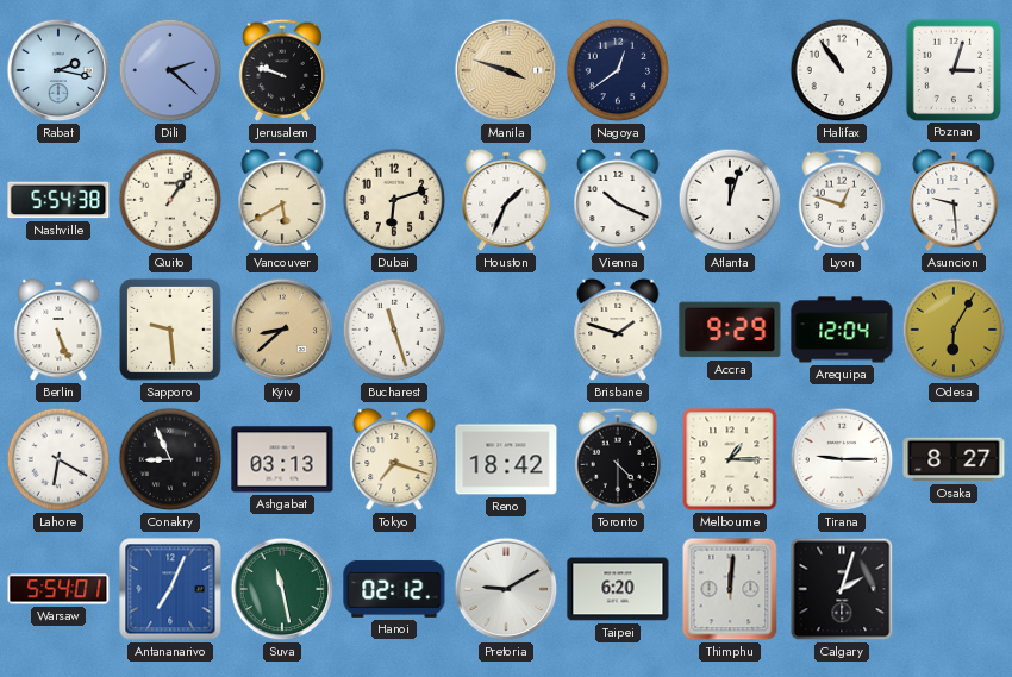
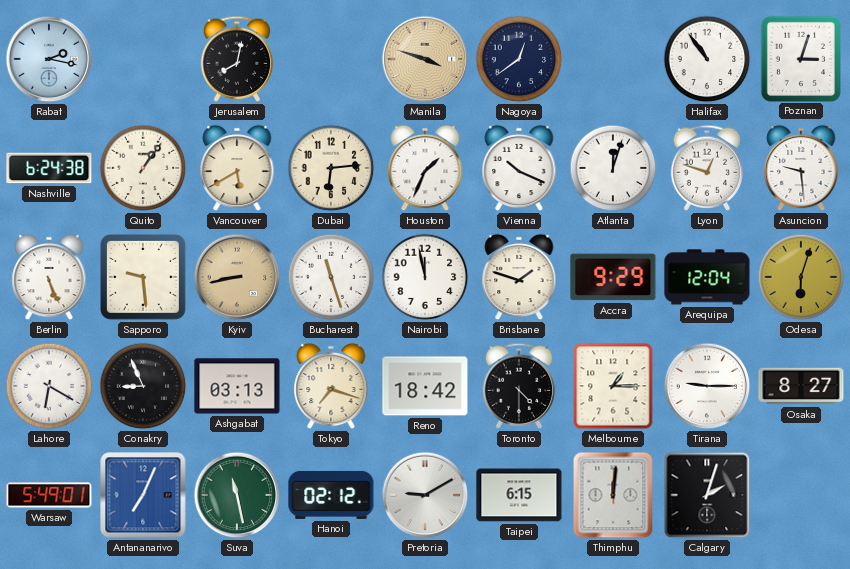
Dili: 2:22 -> none (170, 70)
Jerusalem: 9:48 -> 8:02 (237, 59)
Nashville: 5:54 -> 6:24 (49, 168)
Dubai: 6:12 -> 6:14 (331, 168)
Kyiv: 8:38 -> 8:43 (237, 277)
Nairobi: none -> 11:58 (425, 277)
Odesa: 6:05 -> 6:03 (801, 277)
Warsaw: 5:54 -> 5:49 (49, 495)
Taipei: 6:20 -> 6:15 (519, 495)
